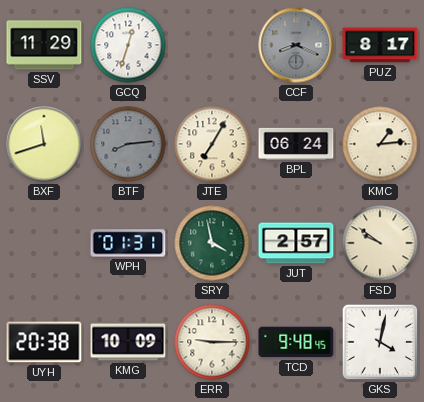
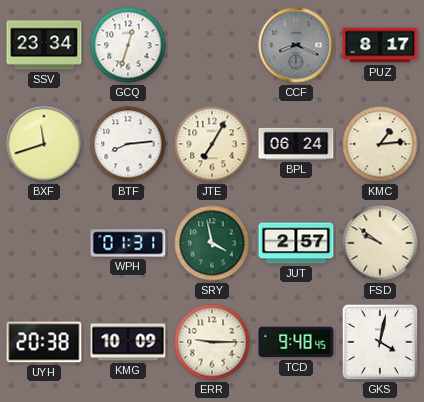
SSV: 11:29 -> 23:34 (44, 45)
BTF dial: grey -> white (128, 144)
